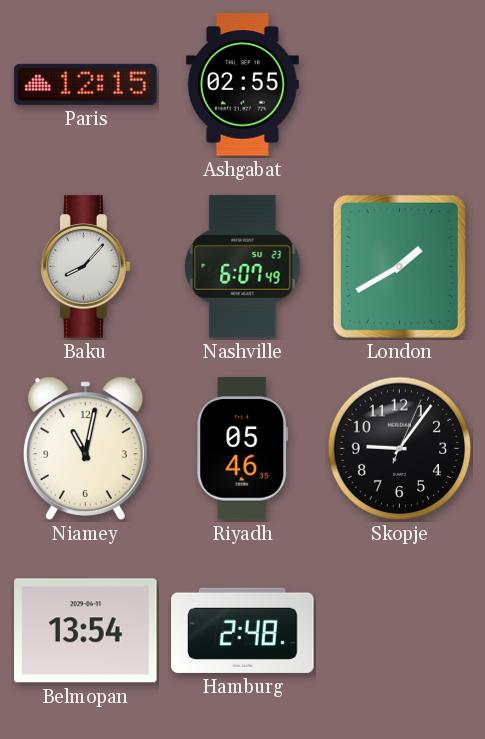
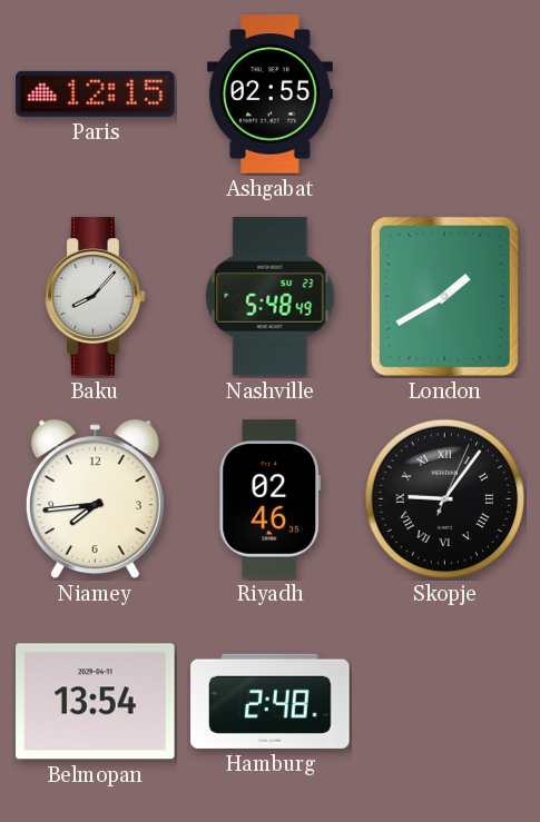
Nashville: 6:07 -> 5:48 (271, 297)
Niamey: 11:02 -> 7:44 (95, 499)
Riyadh: 05:46 -> 02:46 (271, 499)
Skopje numerals: Arabic -> Roman (445, 499)
